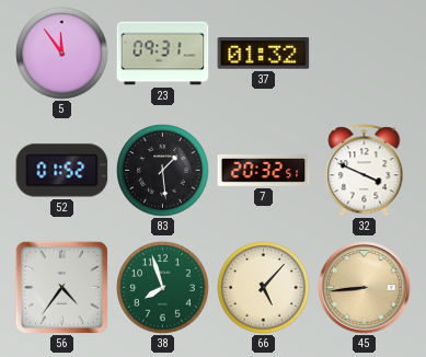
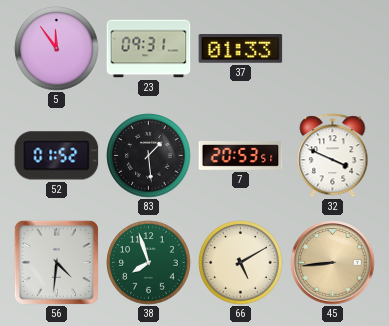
37: 01:32 -> 01:33 (241, 49)
7: 20:32 -> 20:53 (241, 156)
56: 4:36 -> 4:31 (56, 262)
66: 5:07 -> 5:10 (241, 263)
